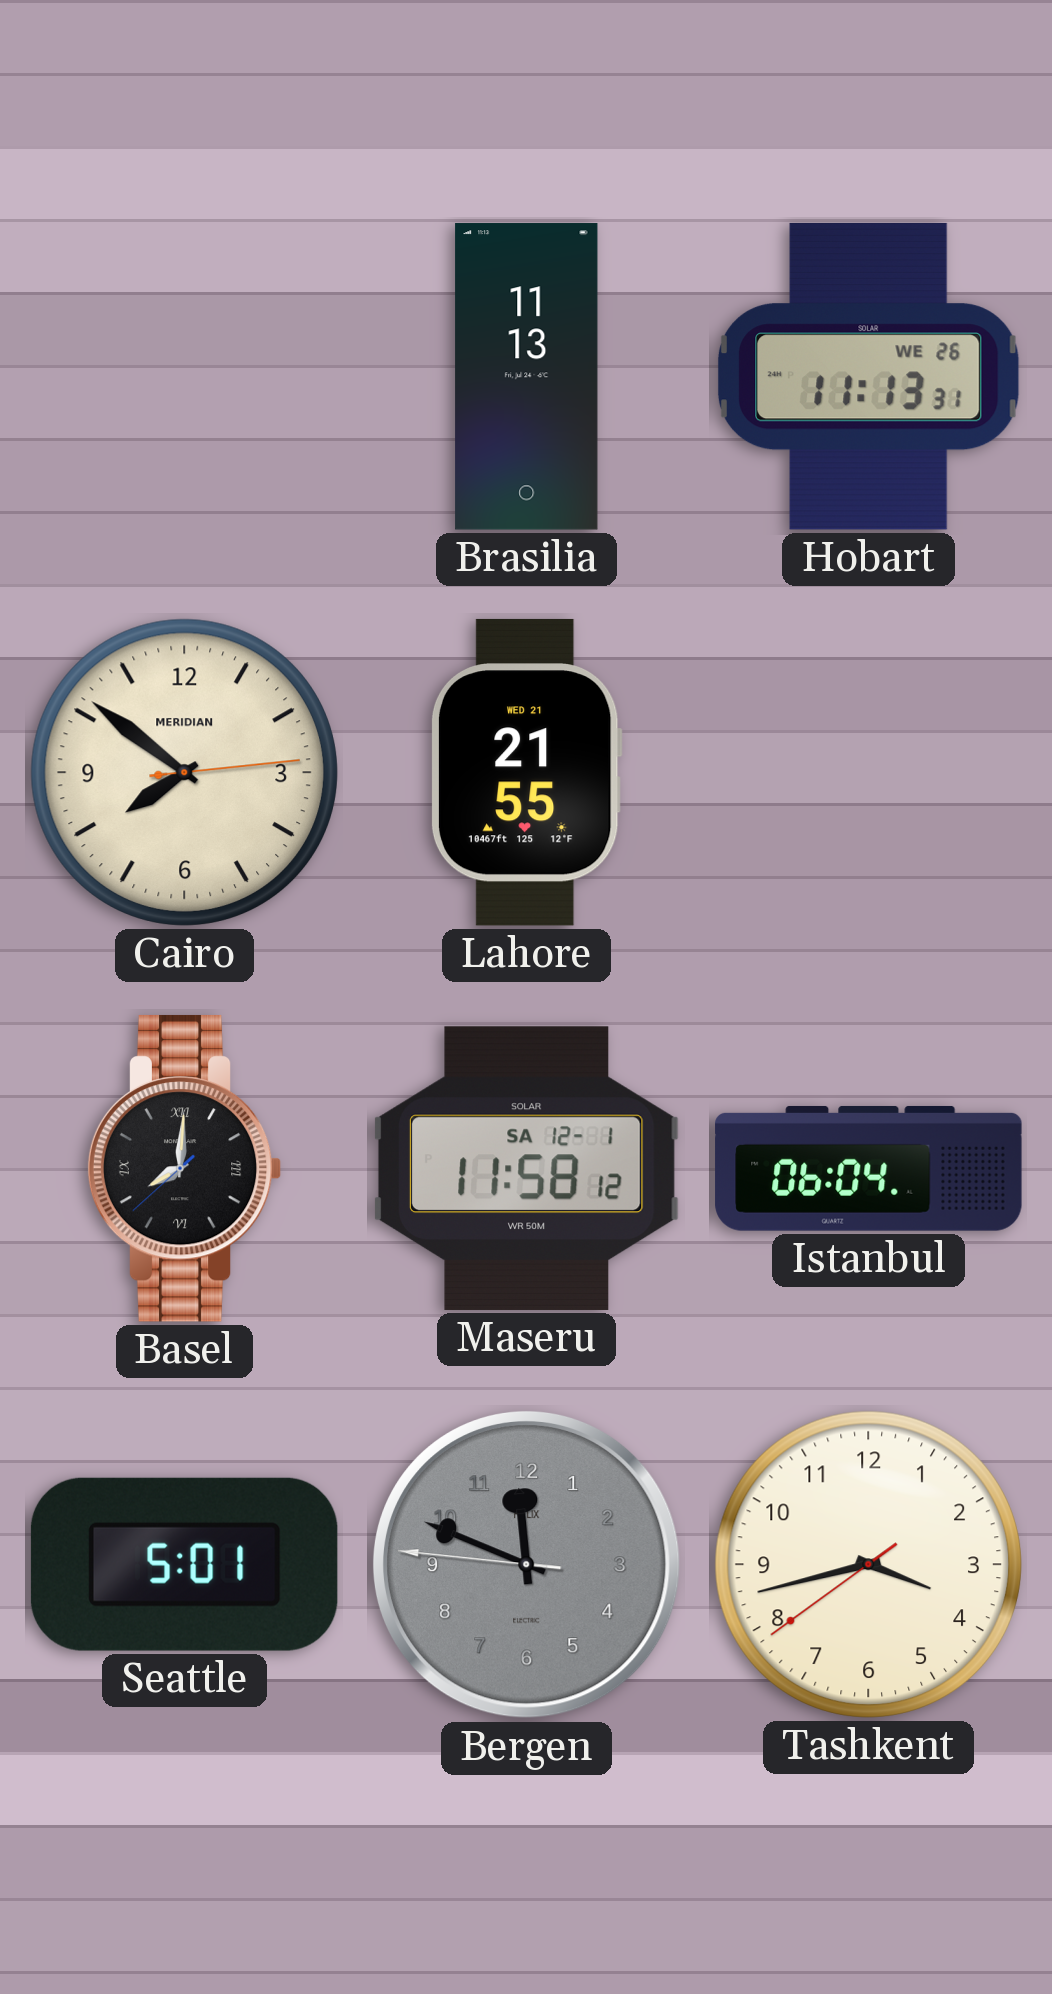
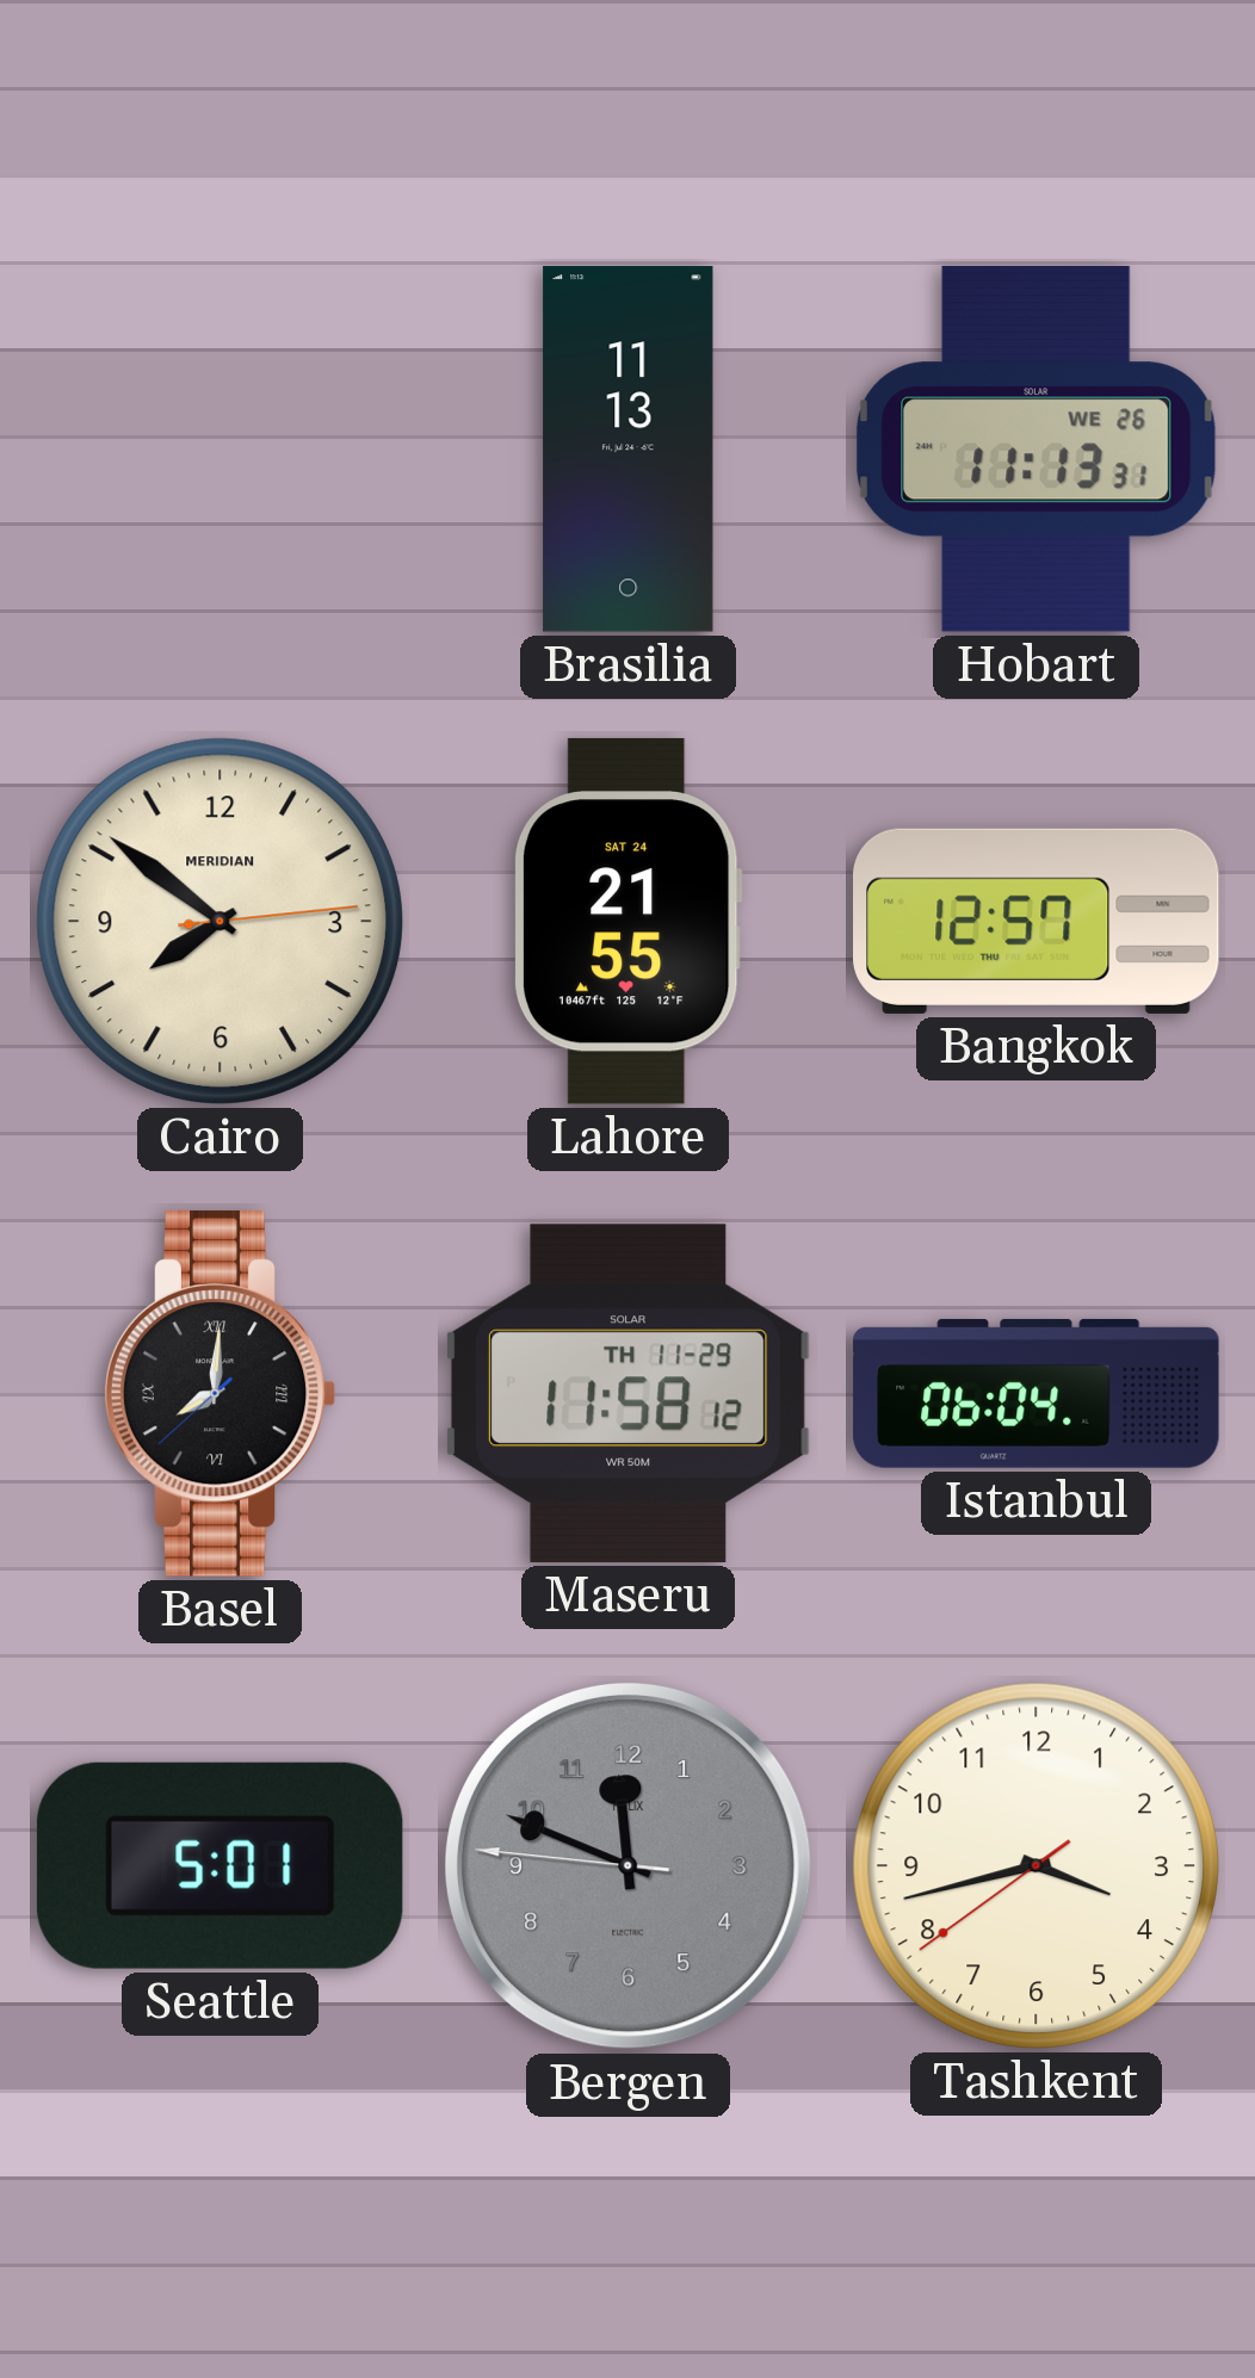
Lahore date: WED 21 -> SAT 24 (627, 921)
Bangkok: none -> 12:57 (1037, 921)
Maseru date: SA 12-1 -> TH 11-29 (627, 1393)
